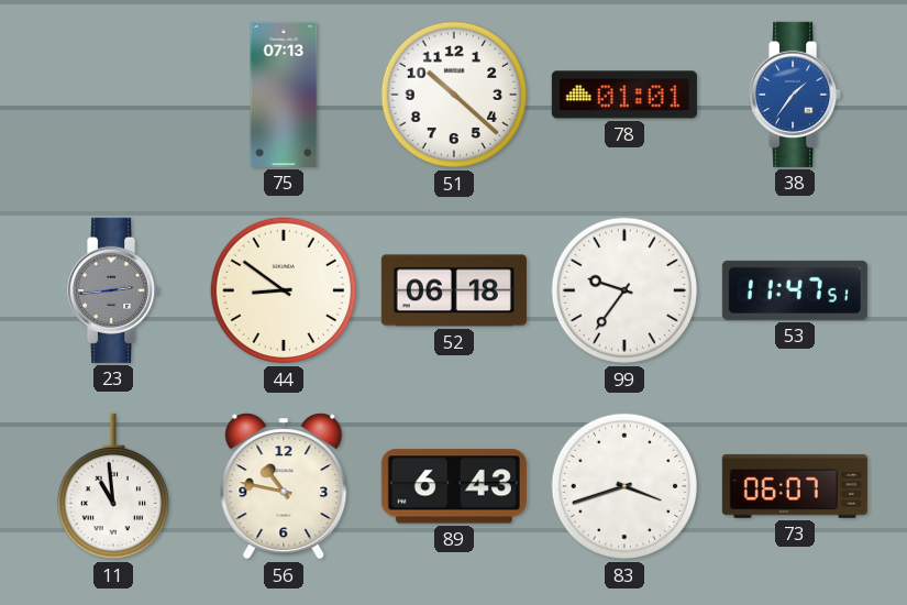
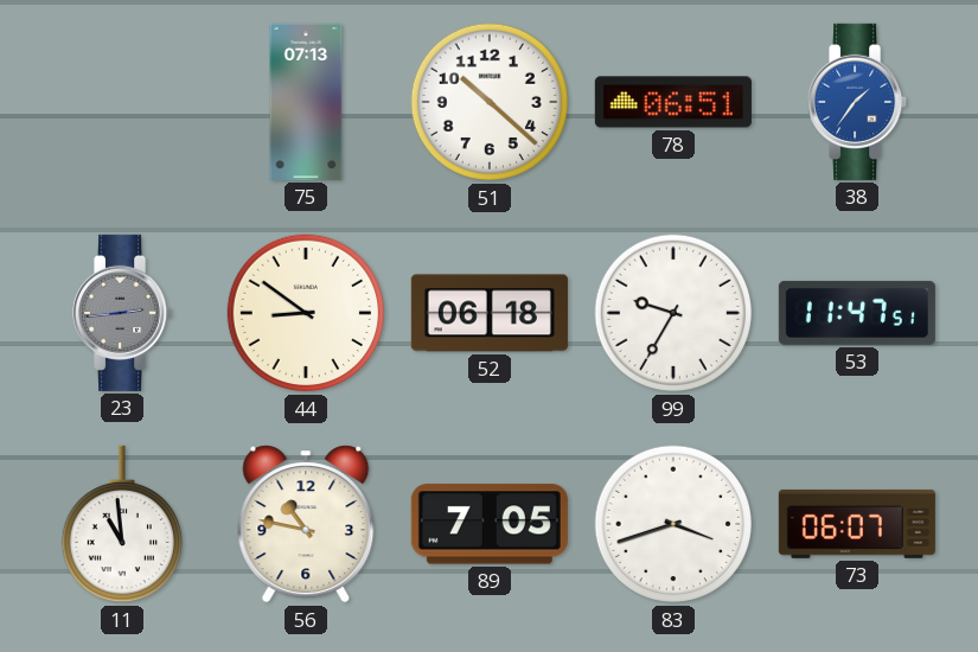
78: 01:01 -> 06:51 (673, 102)
99: 9:36 -> 9:35 (673, 313)
89: 6:43 -> 7:05 (490, 524)
